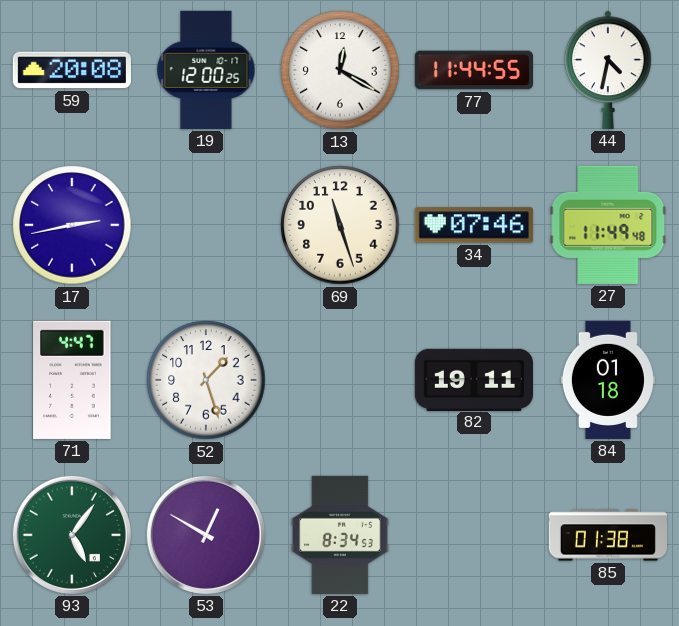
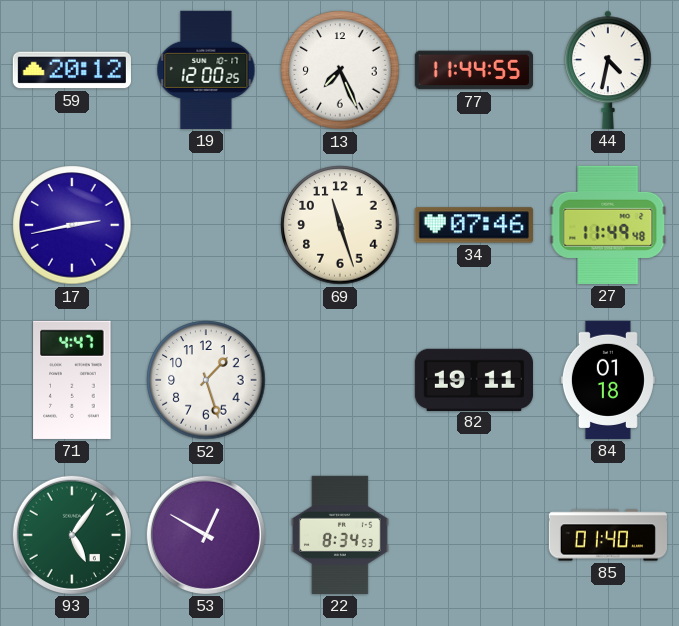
59: 20:08 -> 20:12 (72, 70)
13: 12:20 -> 7:26 (340, 70)
85: 01:38 -> 01:40 (607, 535)
